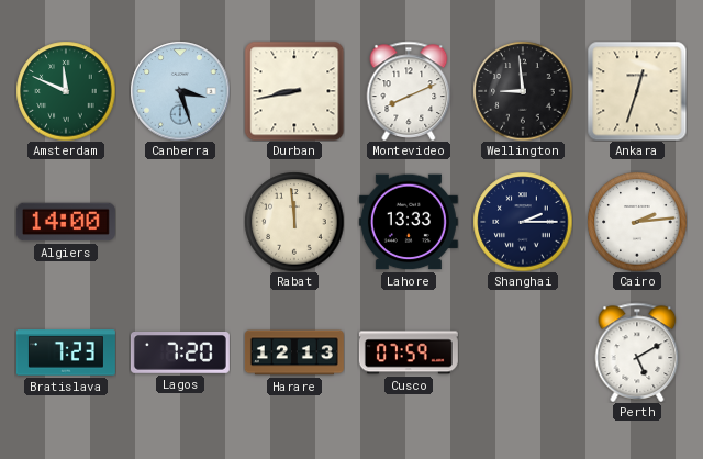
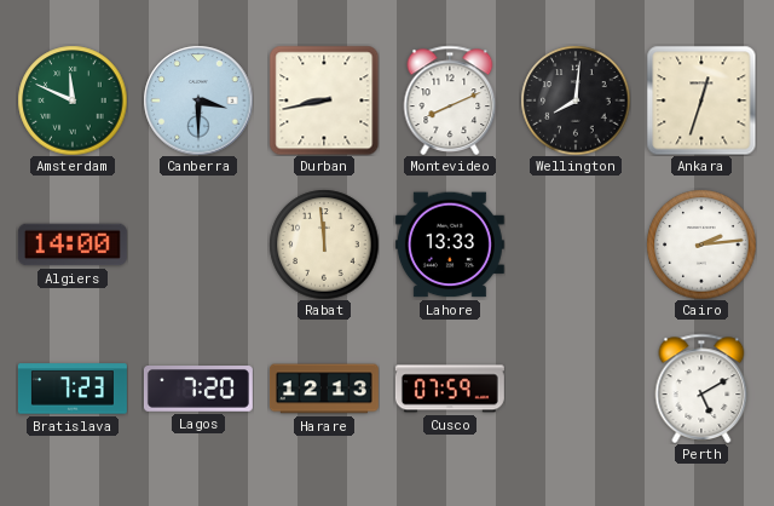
Canberra: 3:27 -> 3:30 (198, 100)
Wellington: 8:59 -> 8:01 (576, 100)
Shanghai: 2:15 -> none (523, 222)
